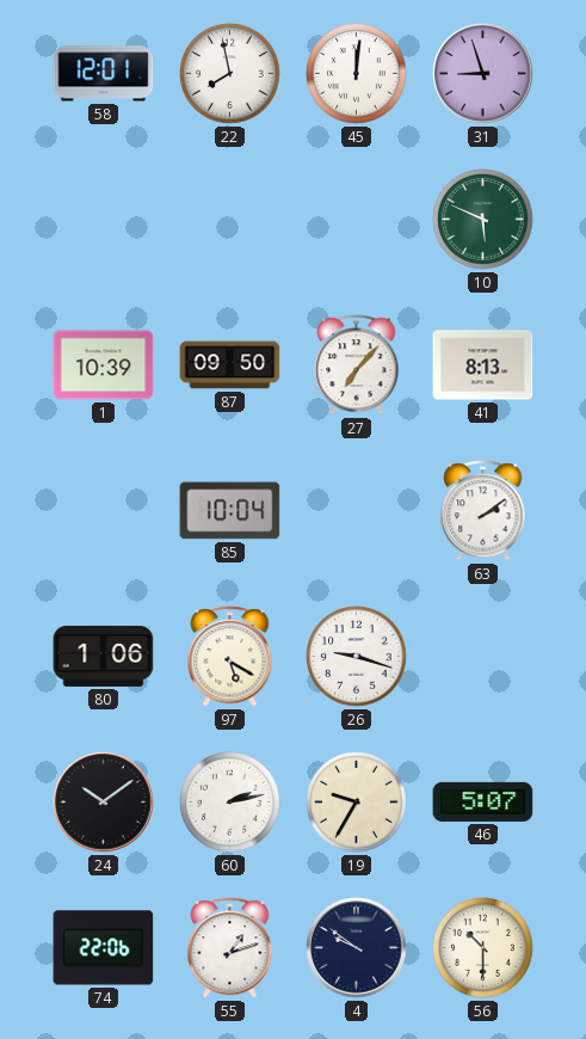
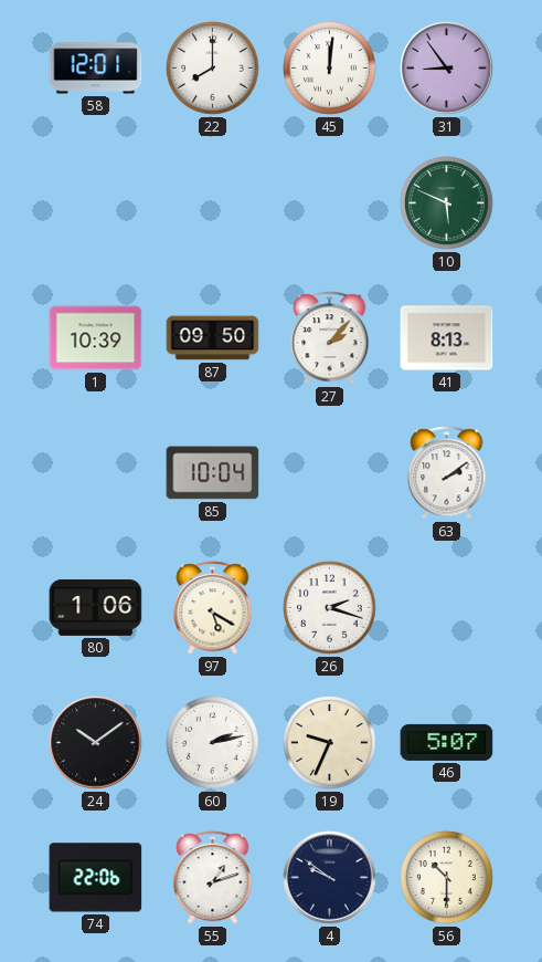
22: 7:58 -> 8:00 (213, 69)
31: 8:57 -> 8:54 (447, 69)
27: 7:07 -> 2:07 (330, 338)
26: 9:18 -> 2:18 (330, 608)
19: 9:35 -> 9:34 (330, 743)
